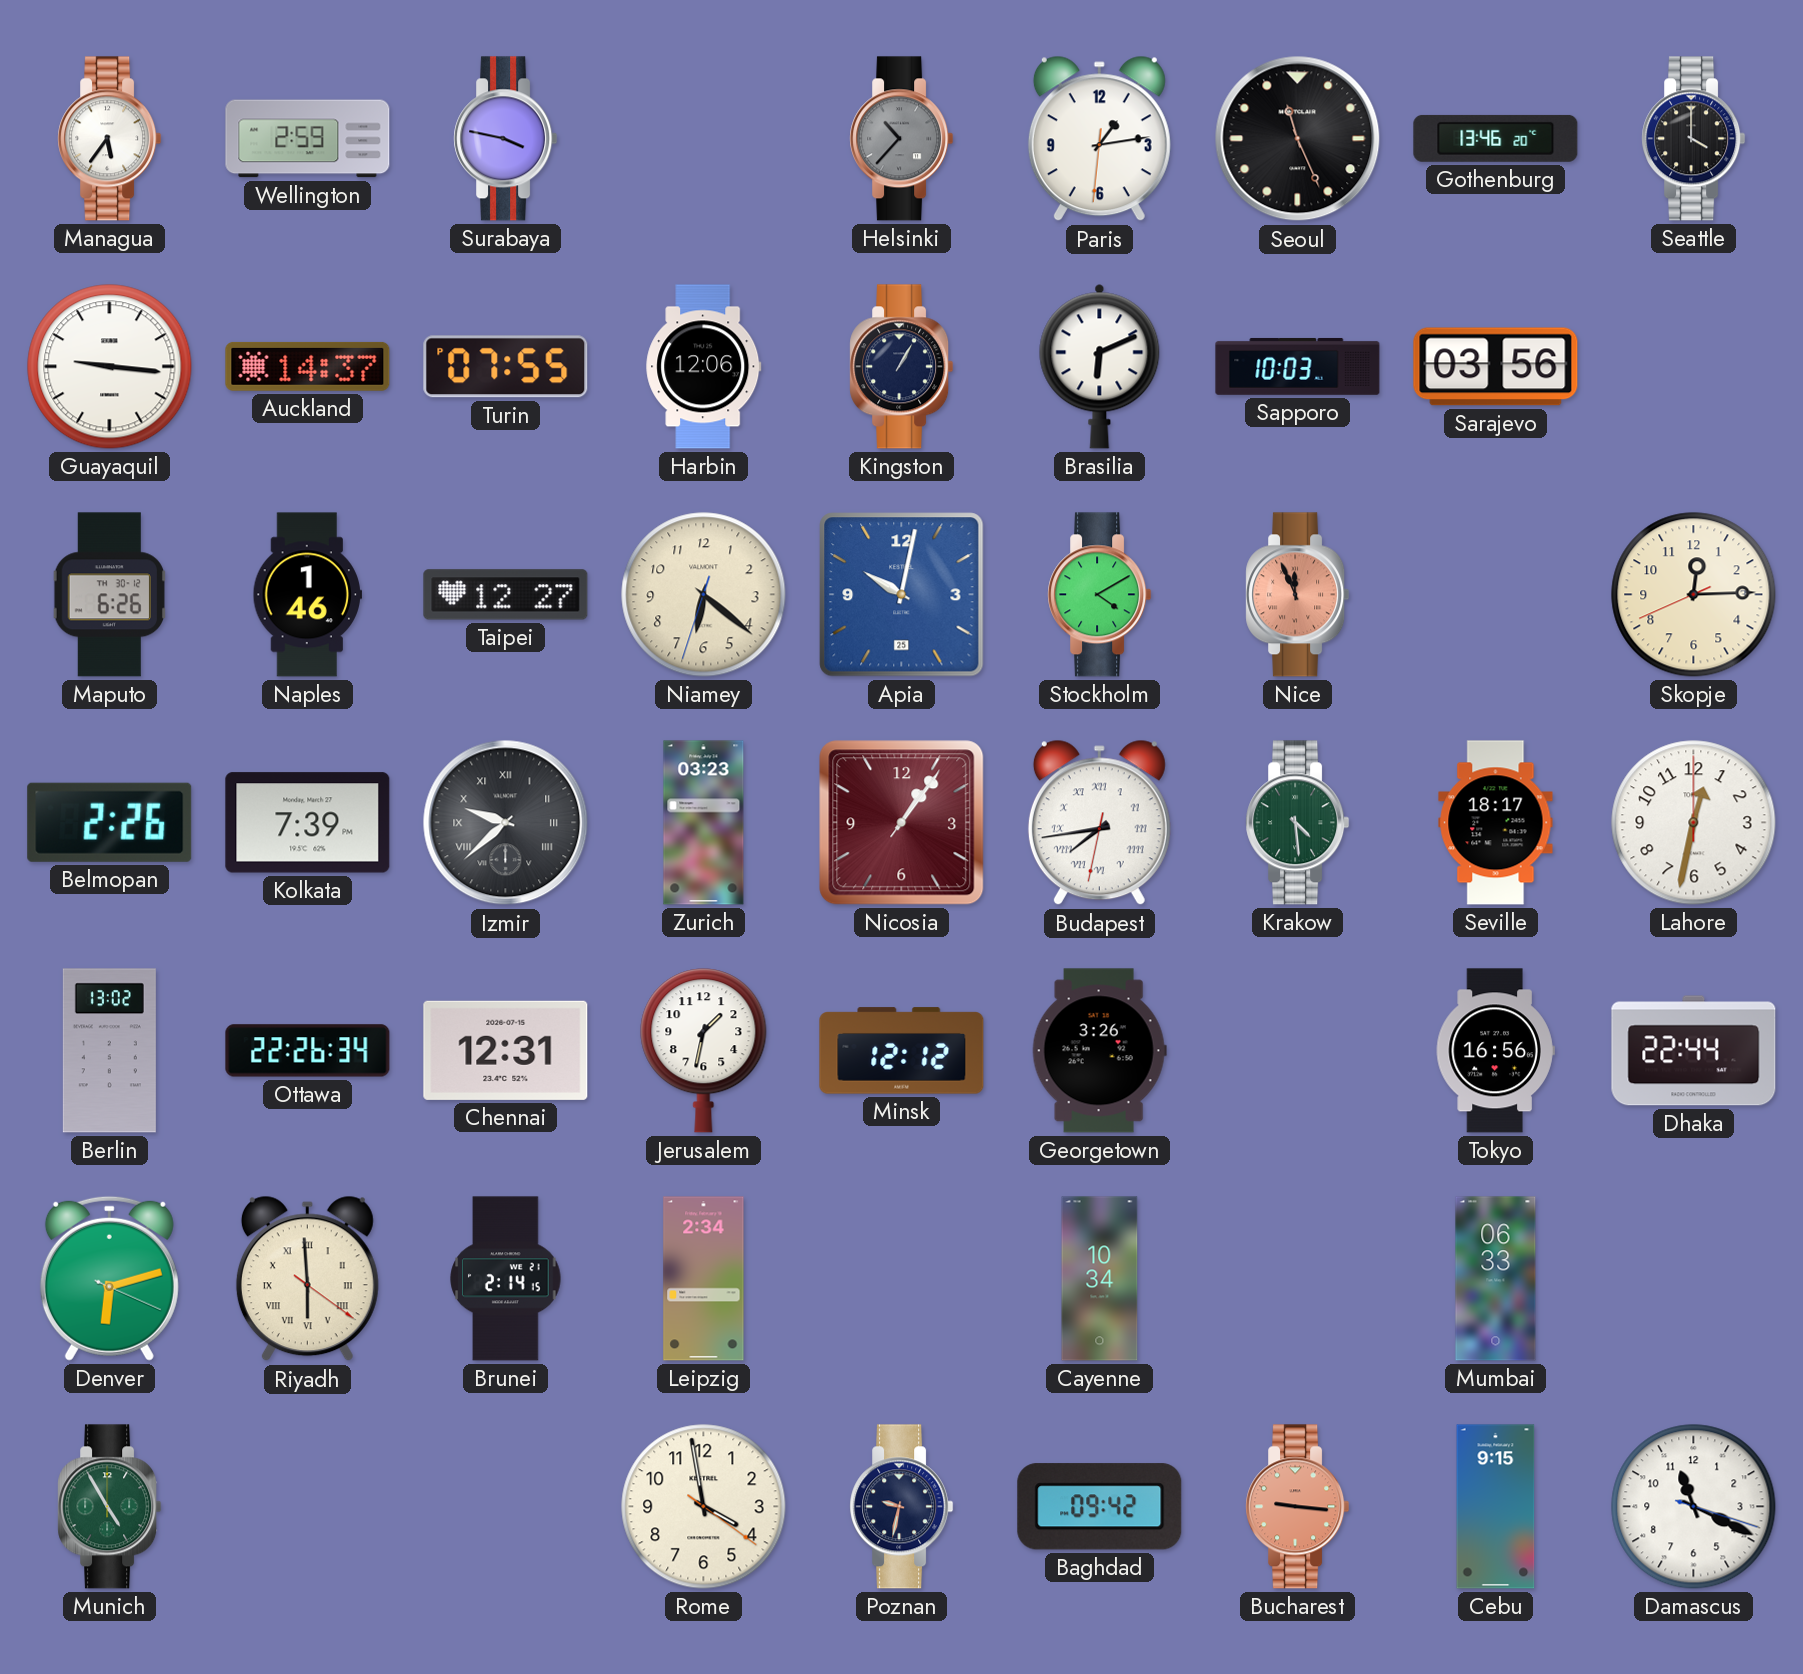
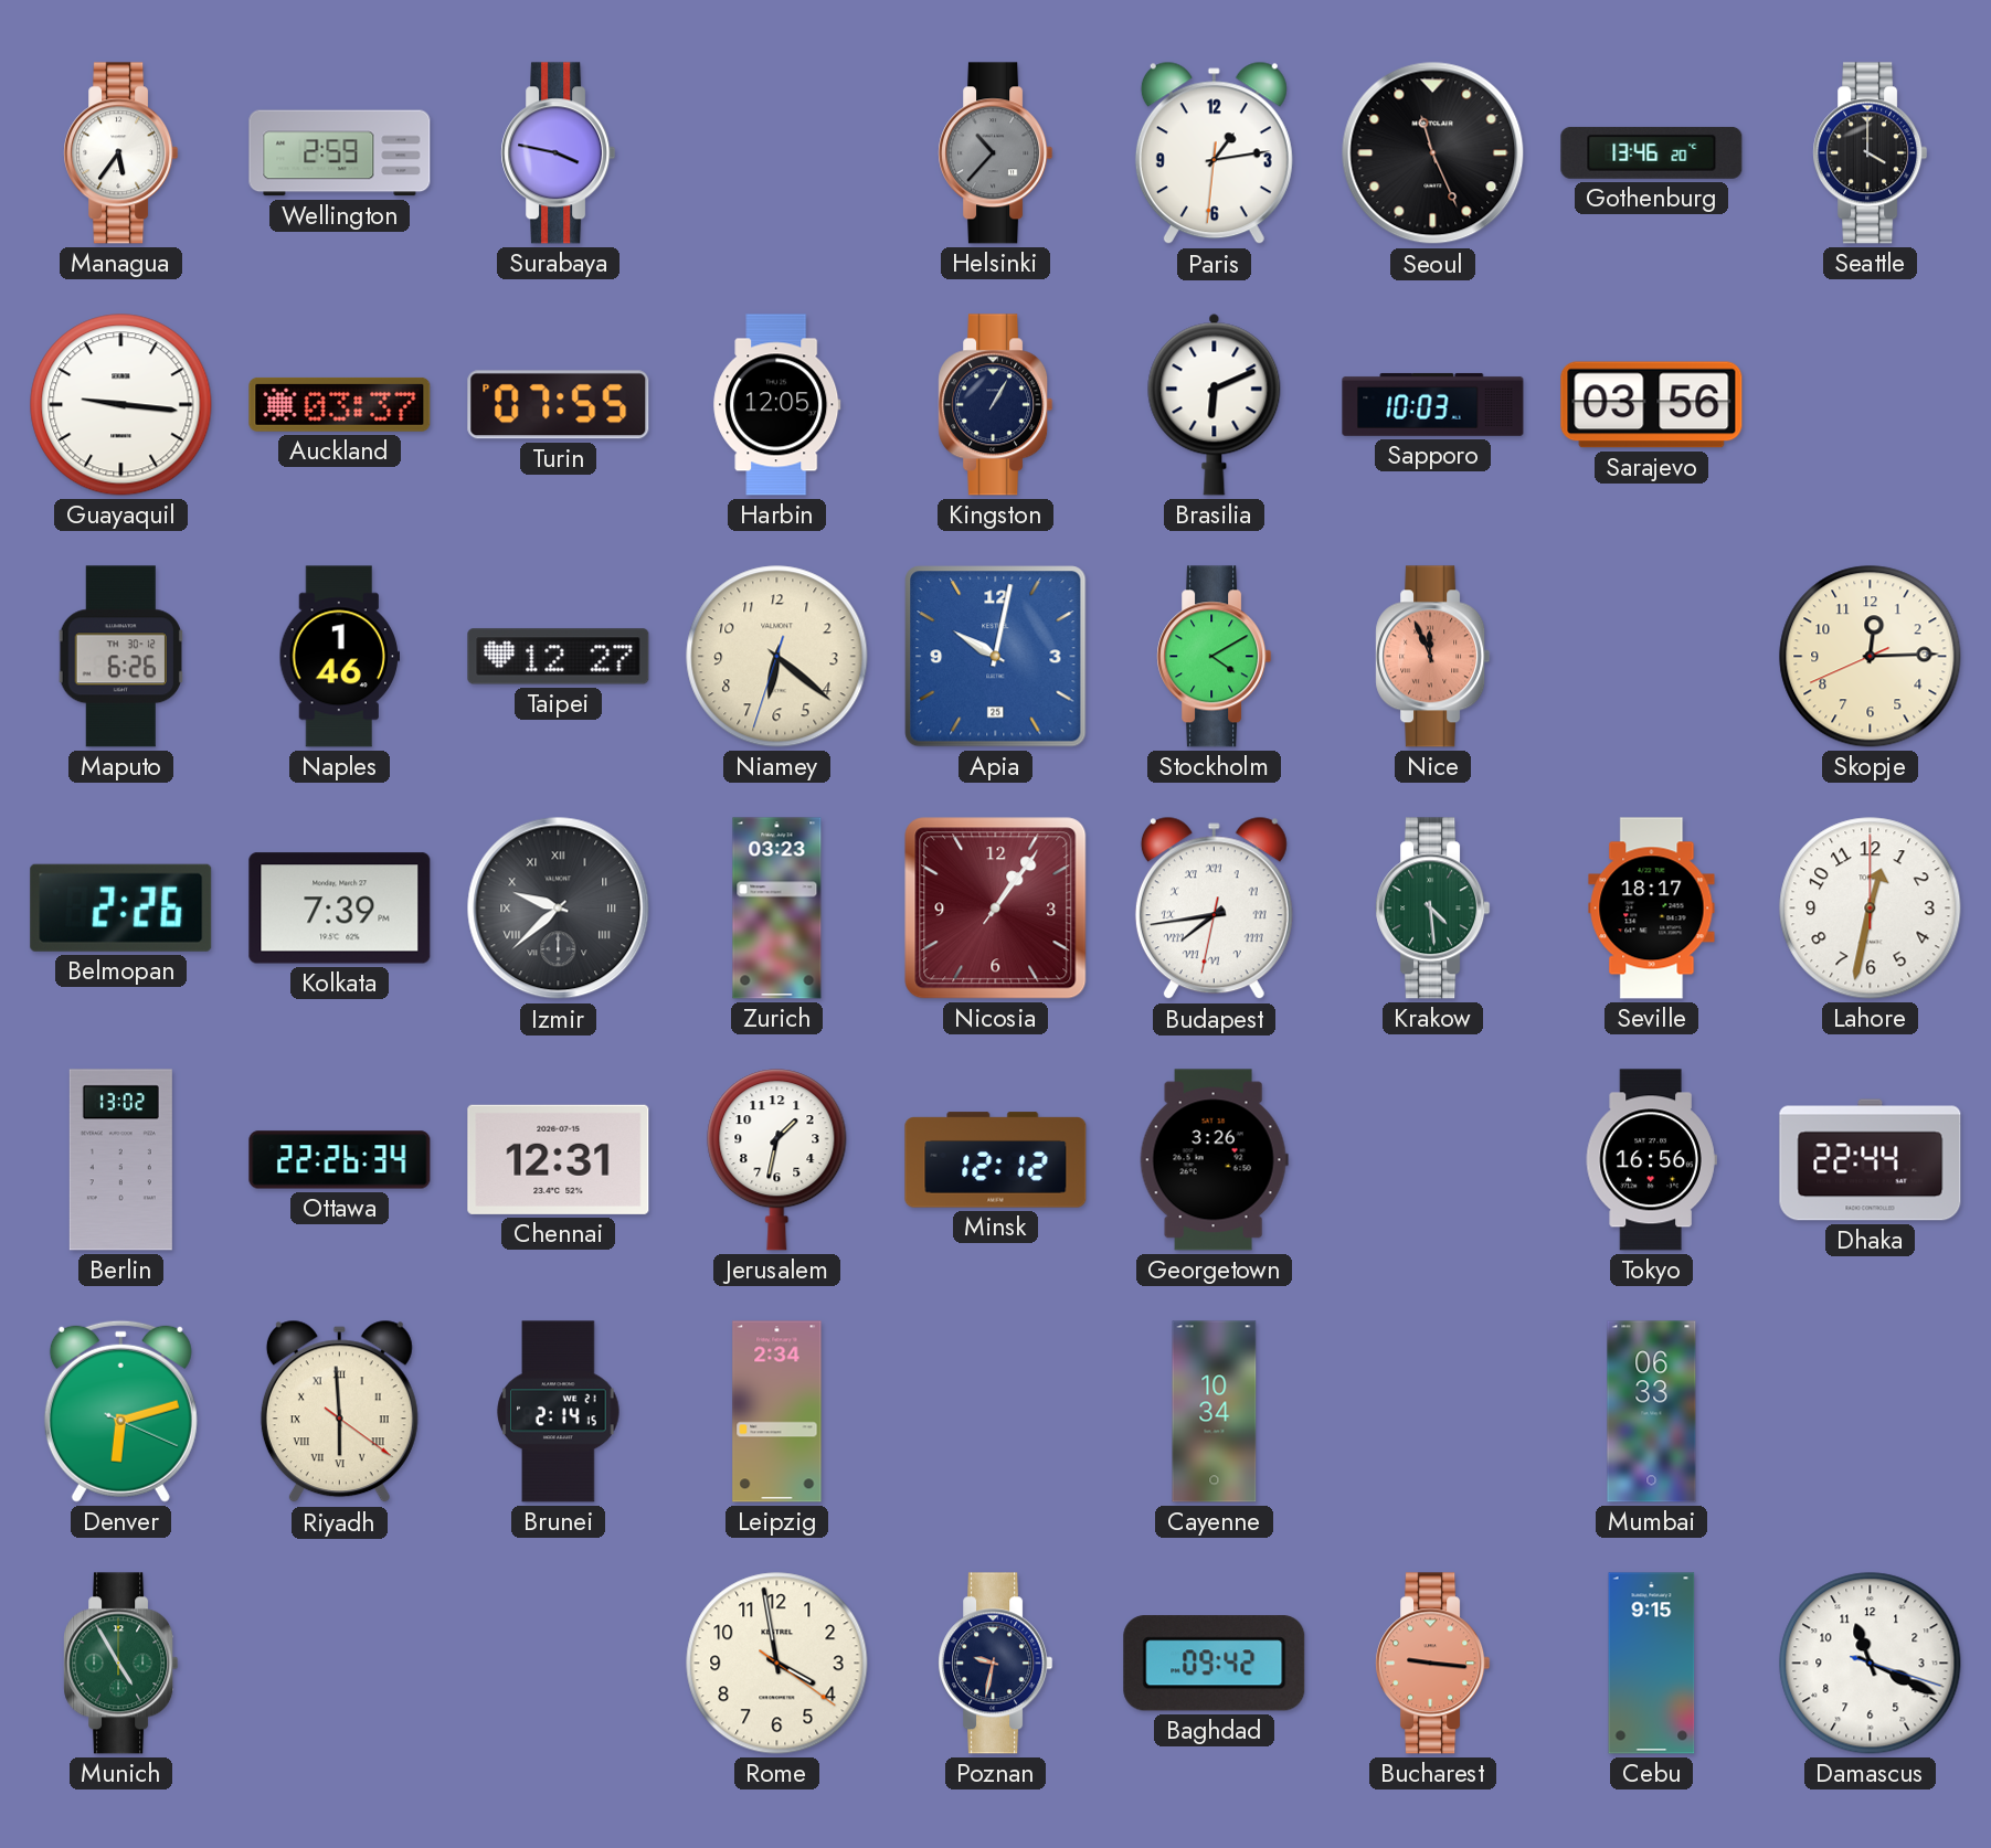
Auckland: 14:37 -> 03:37 (340, 404)
Harbin: 12:06 -> 12:05 (777, 405)
